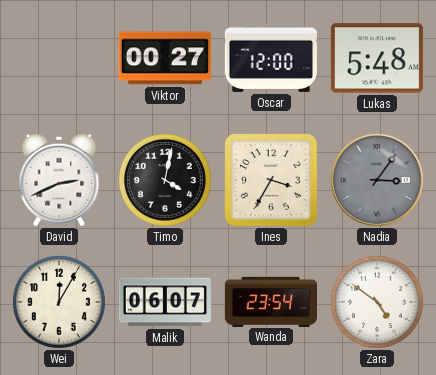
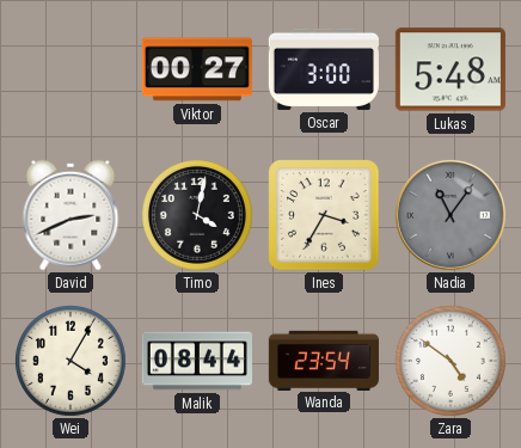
Oscar: 12:00 -> 3:00 (324, 69)
Nadia: 3:06 -> 11:06 (450, 215)
Wei: 12:05 -> 4:05 (71, 361)
Malik: 06:07 -> 08:44 (197, 361)
